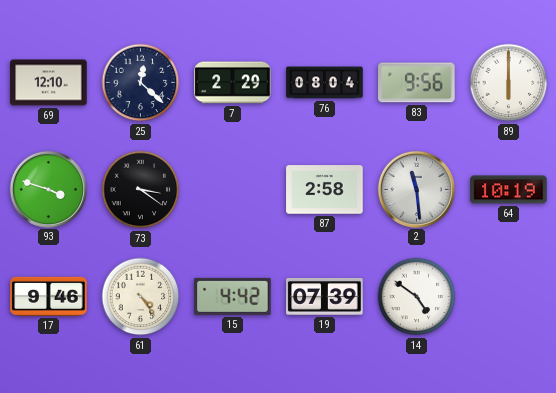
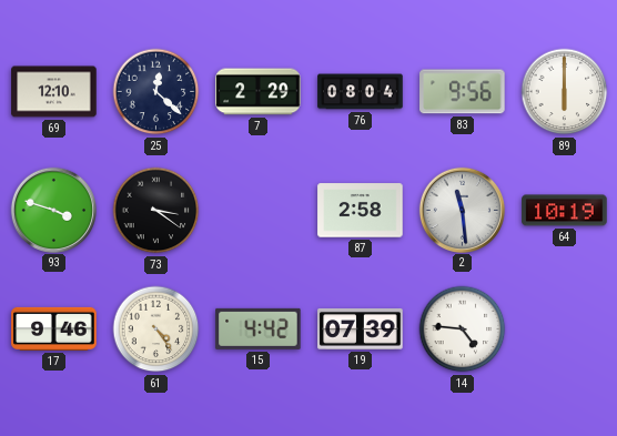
14: 4:51 -> 4:46 (463, 329)
